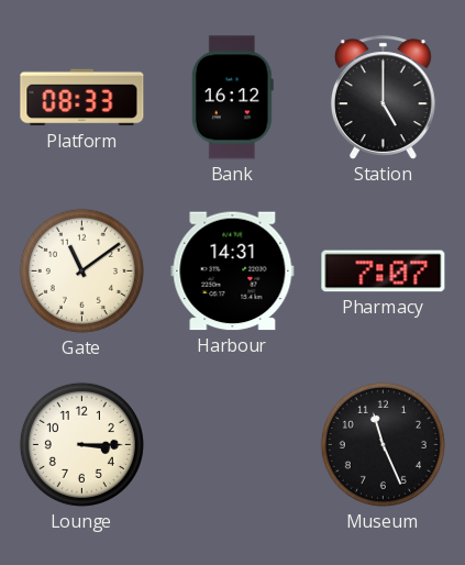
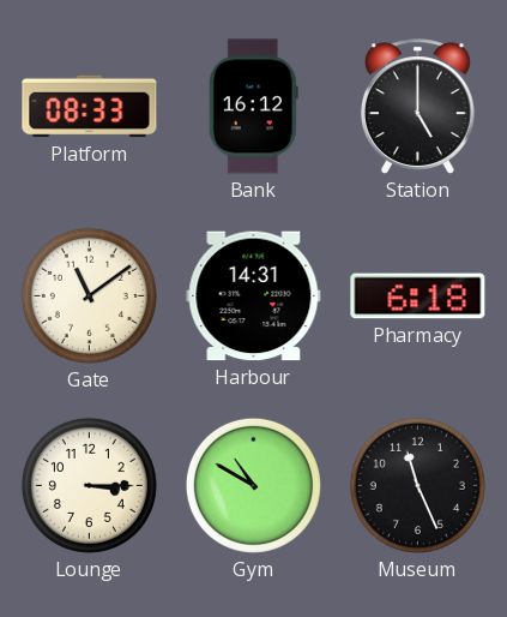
Pharmacy: 7:07 -> 6:18 (418, 296)
Gym: none -> 10:50 (253, 485)
